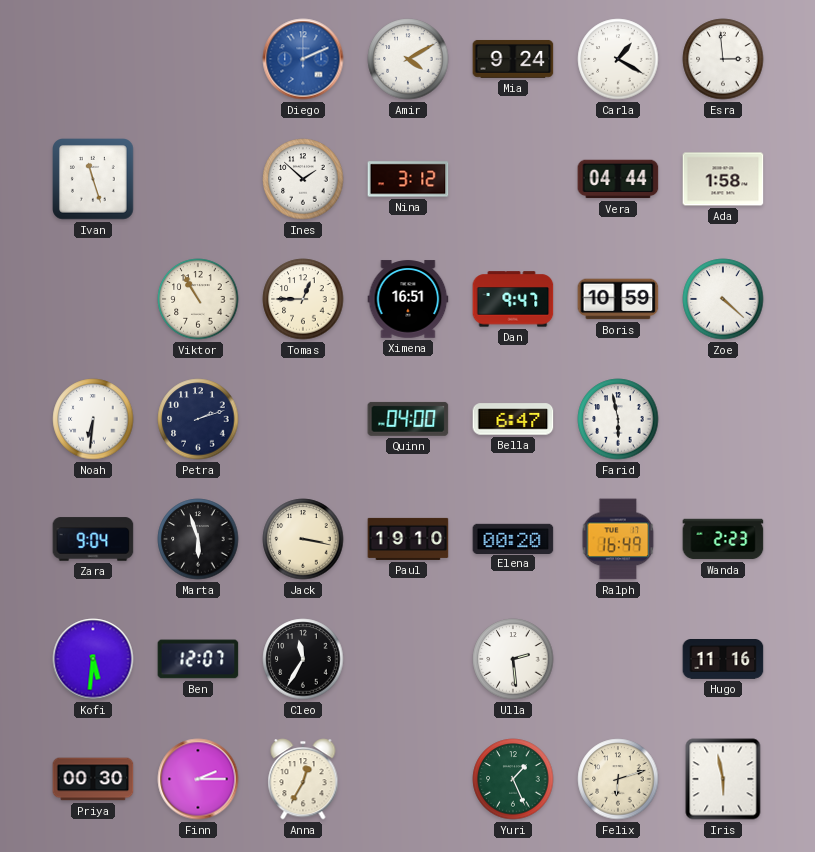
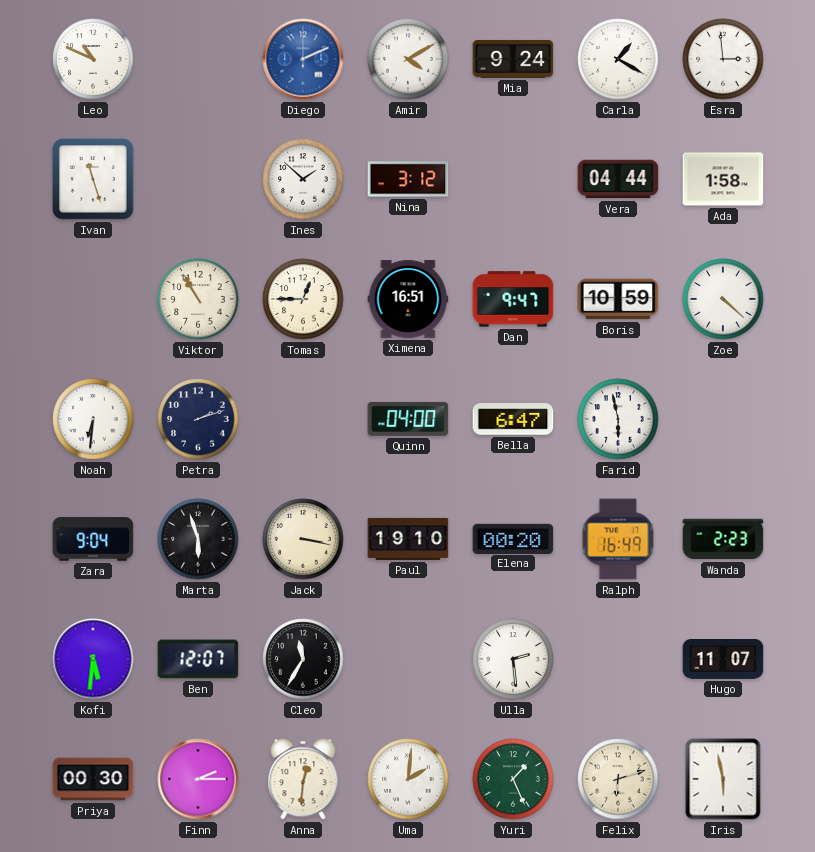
Leo: none -> 10:49 (93, 59)
Hugo: 11:16 -> 11:07 (723, 660)
Anna: 12:35 -> 12:31 (303, 779)
Uma: none -> 2:01 (408, 779)
